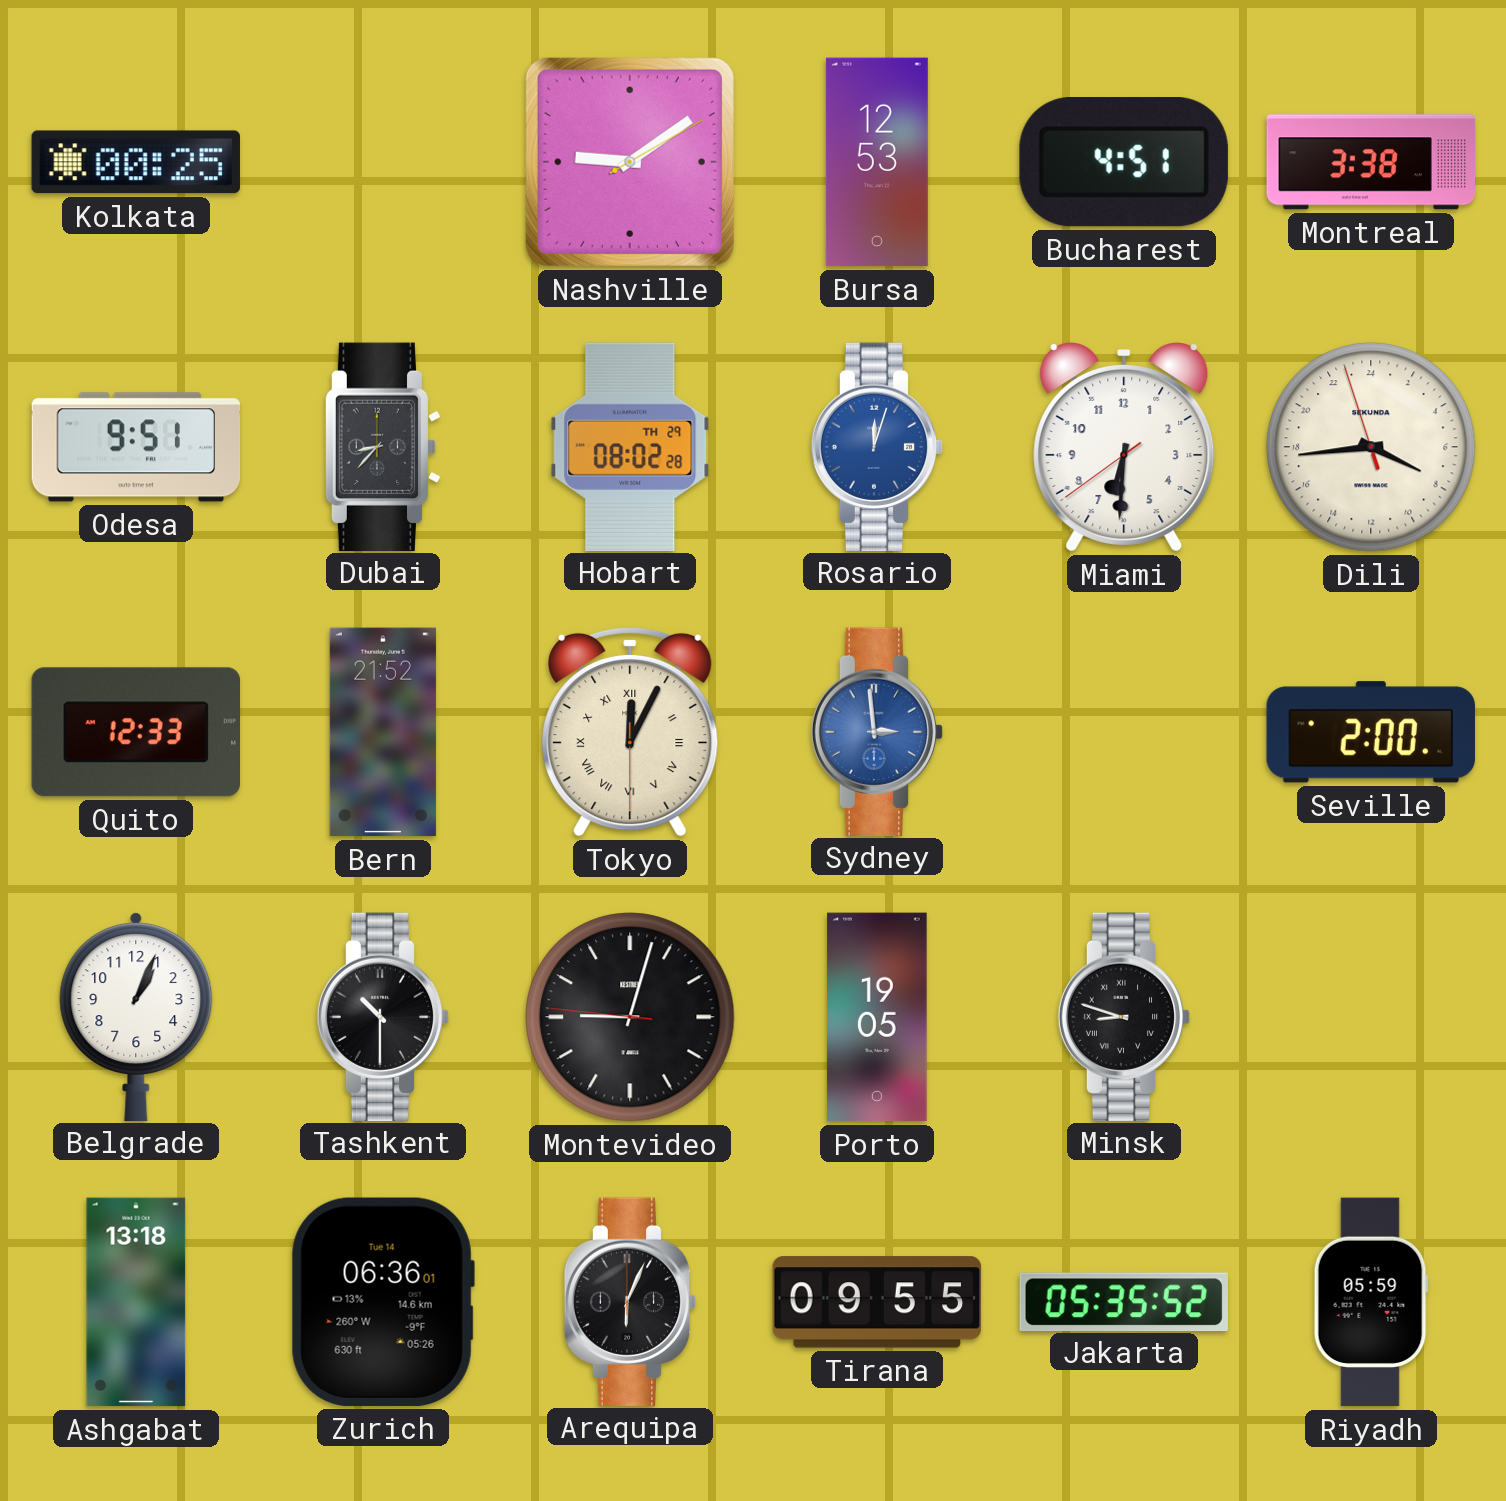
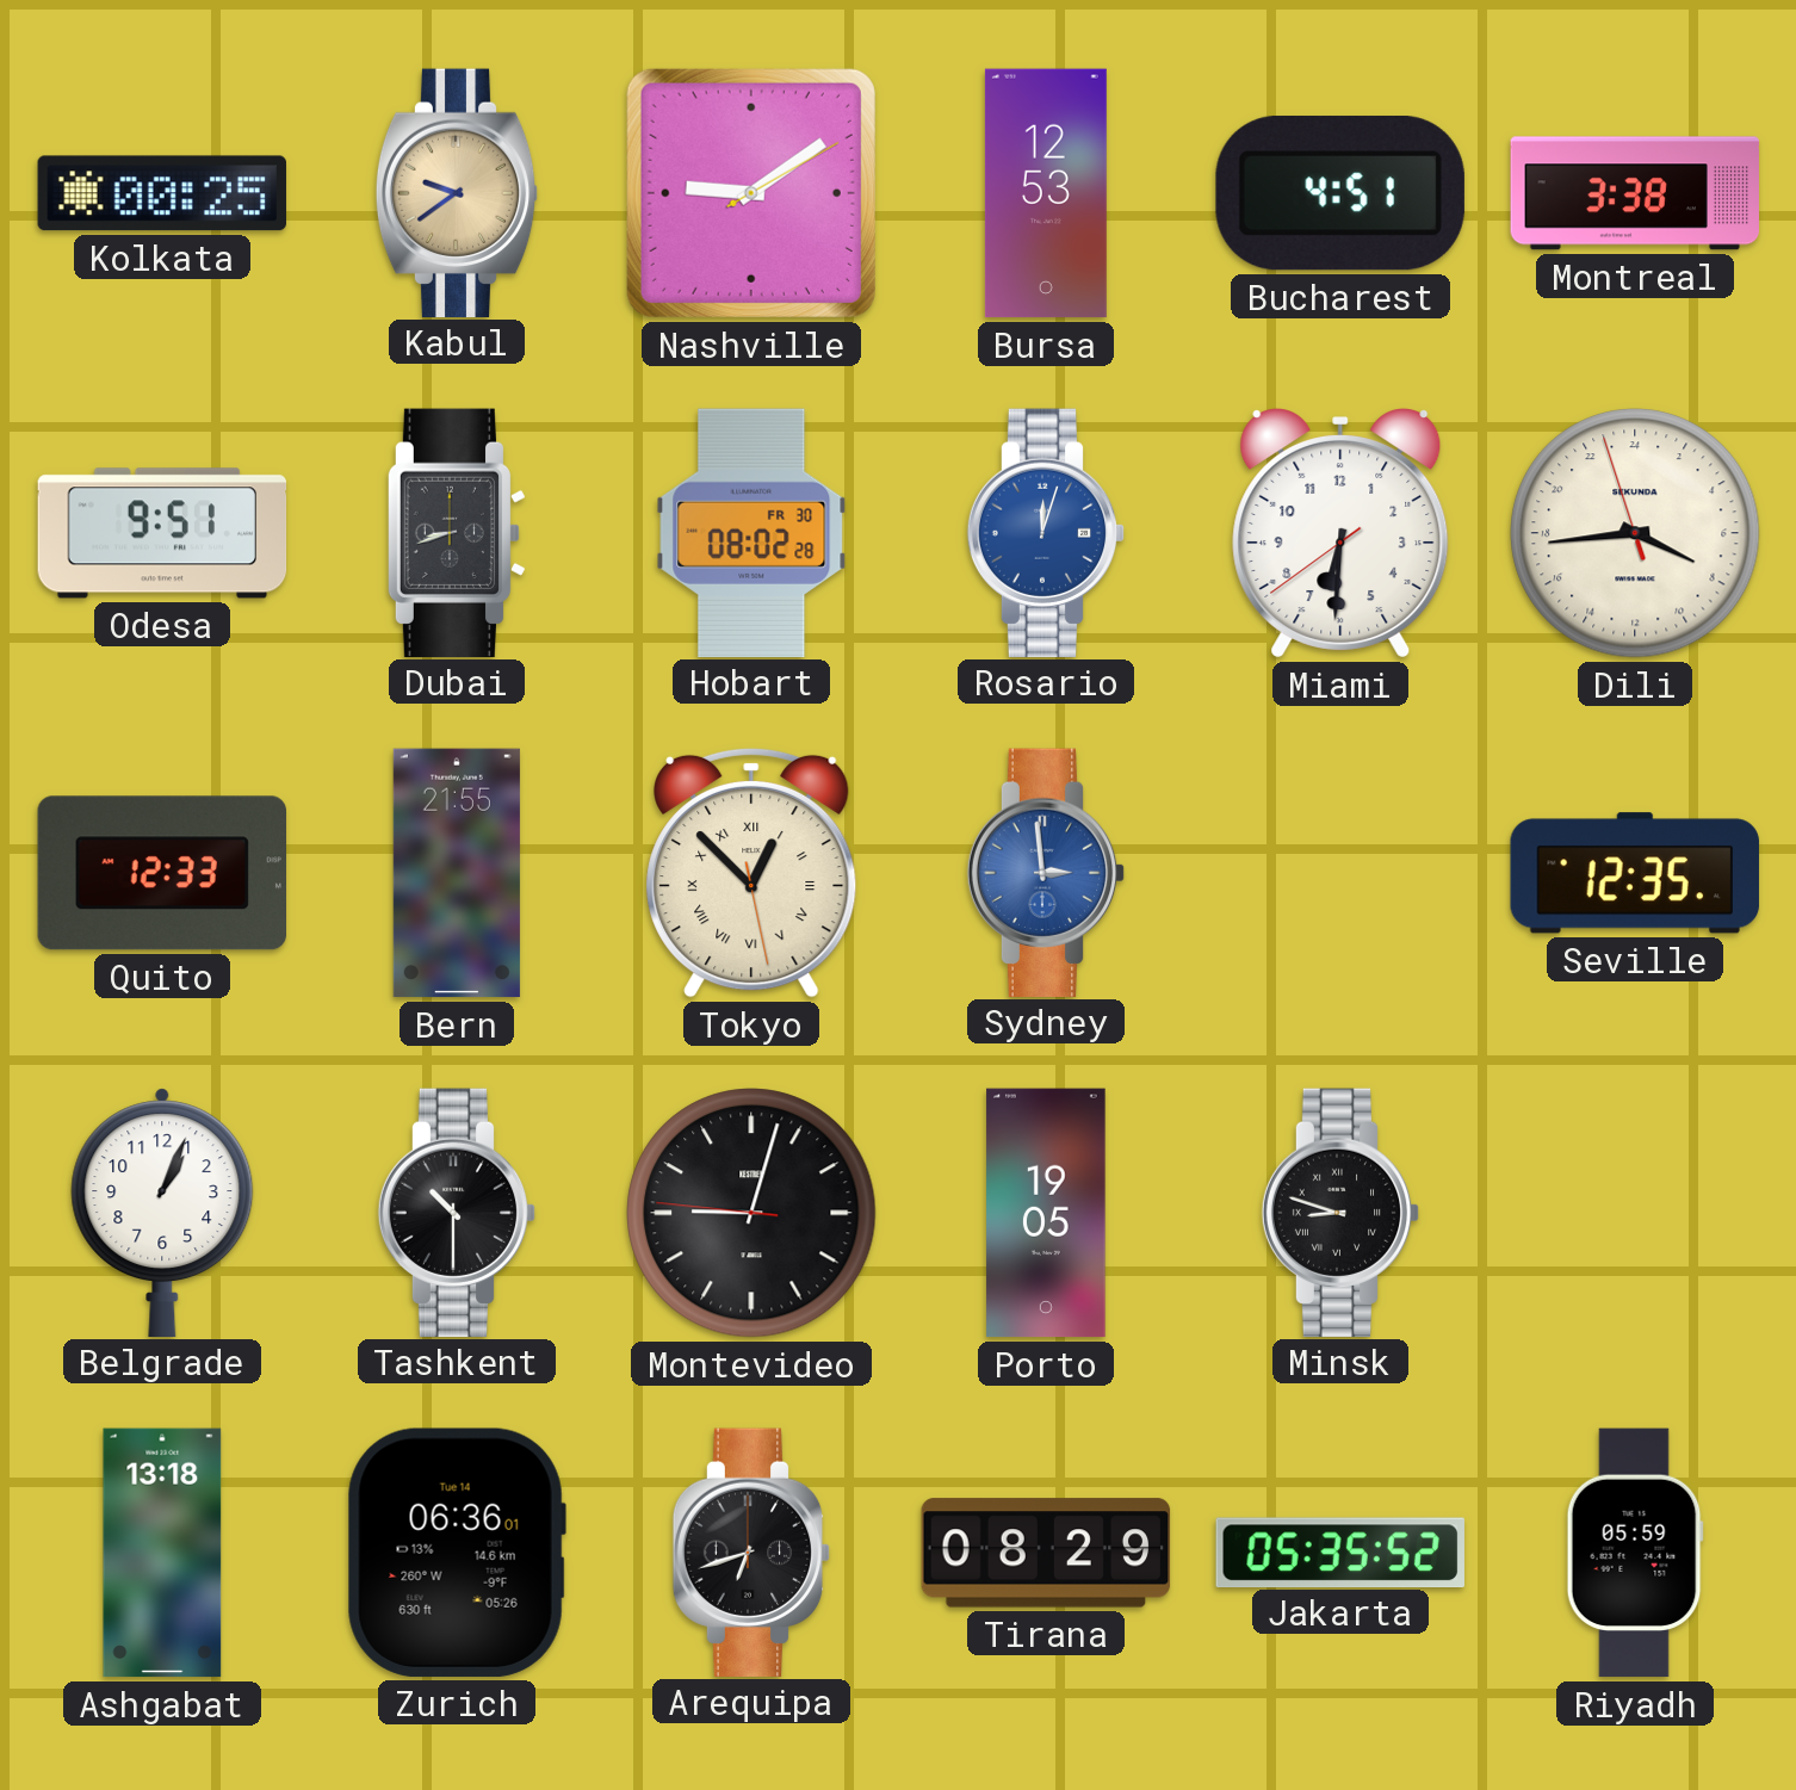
Kabul: none -> 9:39 (457, 192)
Dubai: 8:37 -> 8:42 (457, 532)
Hobart date: TH 29 -> FR 30 (751, 532)
Bern: 21:52 -> 21:55 (457, 873)
Tokyo: 12:04 -> 12:52 (751, 873)
Seville: 2:00 -> 12:35 (1635, 873)
Arequipa: 6:04 -> 6:42 (751, 1551)
Tirana: 09:55 -> 08:29 (1046, 1553)
